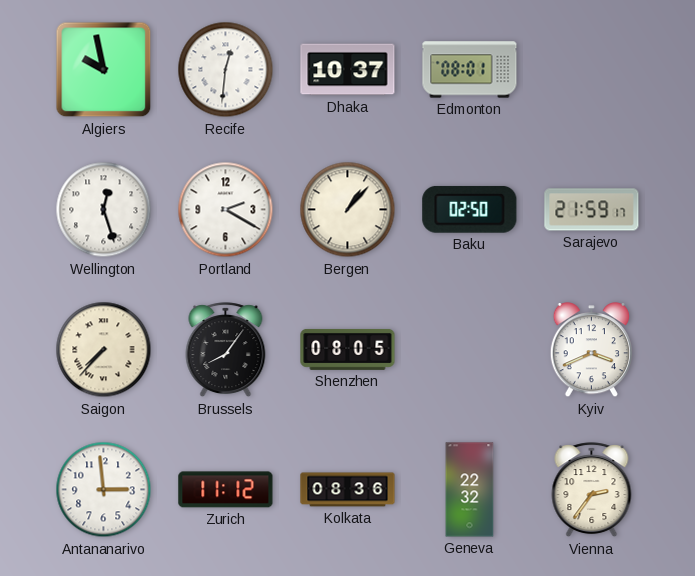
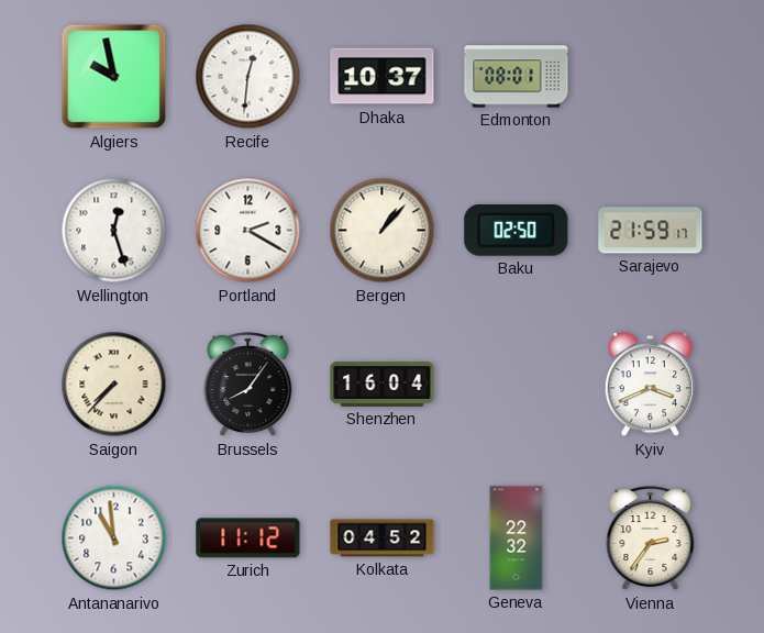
Shenzhen: 08:05 -> 16:04 (383, 384)
Antananarivo: 2:59 -> 10:59 (114, 538)
Kolkata: 08:36 -> 04:52 (383, 538)
